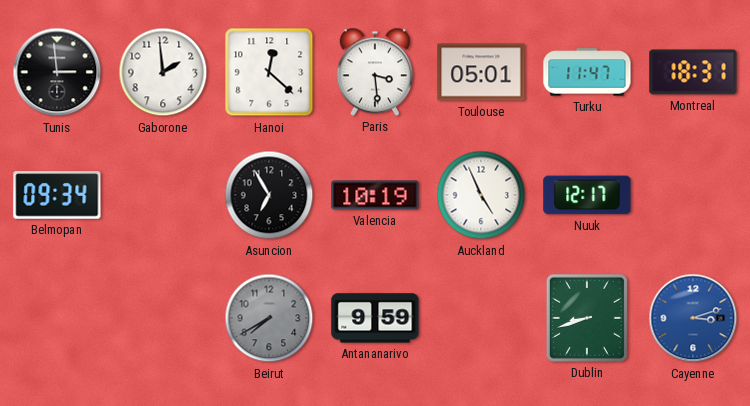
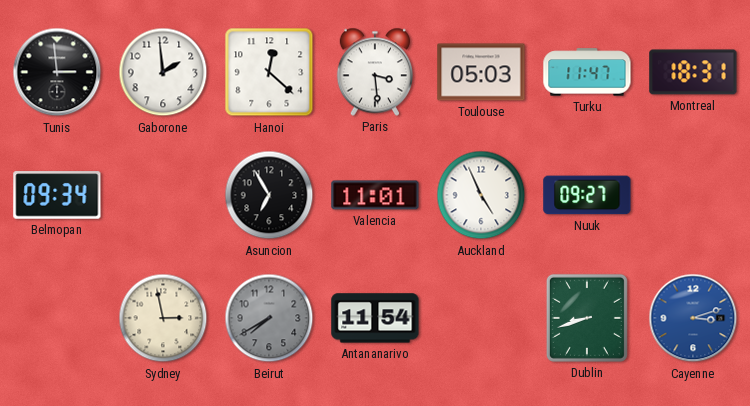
Toulouse: 05:01 -> 05:03 (481, 72)
Valencia: 10:19 -> 11:01 (375, 195)
Nuuk: 12:17 -> 09:27 (587, 195)
Sydney: none -> 2:58 (163, 318)
Antananarivo: 9:59 -> 11:54 (375, 318)
